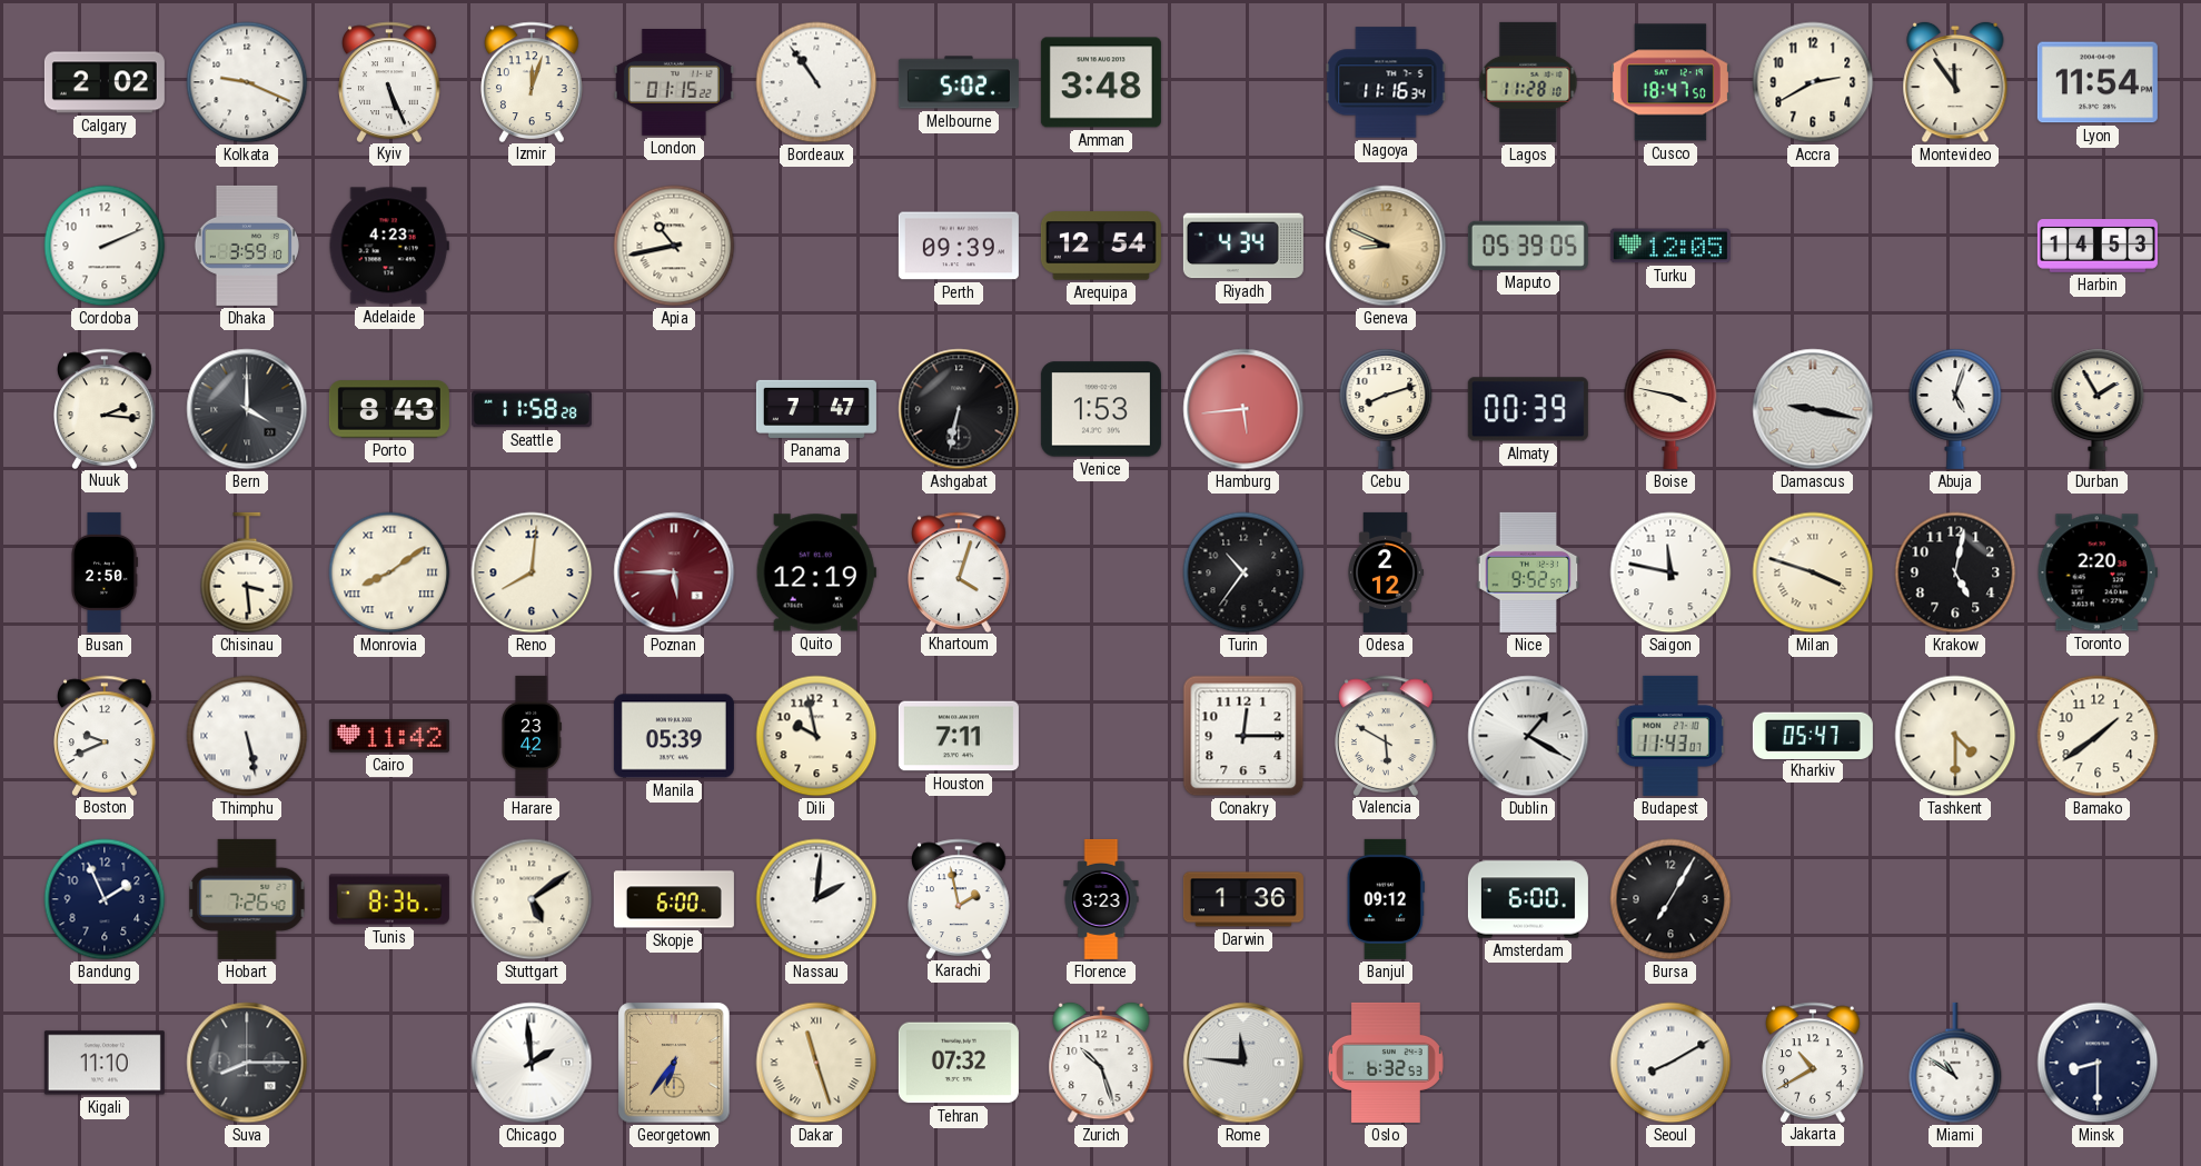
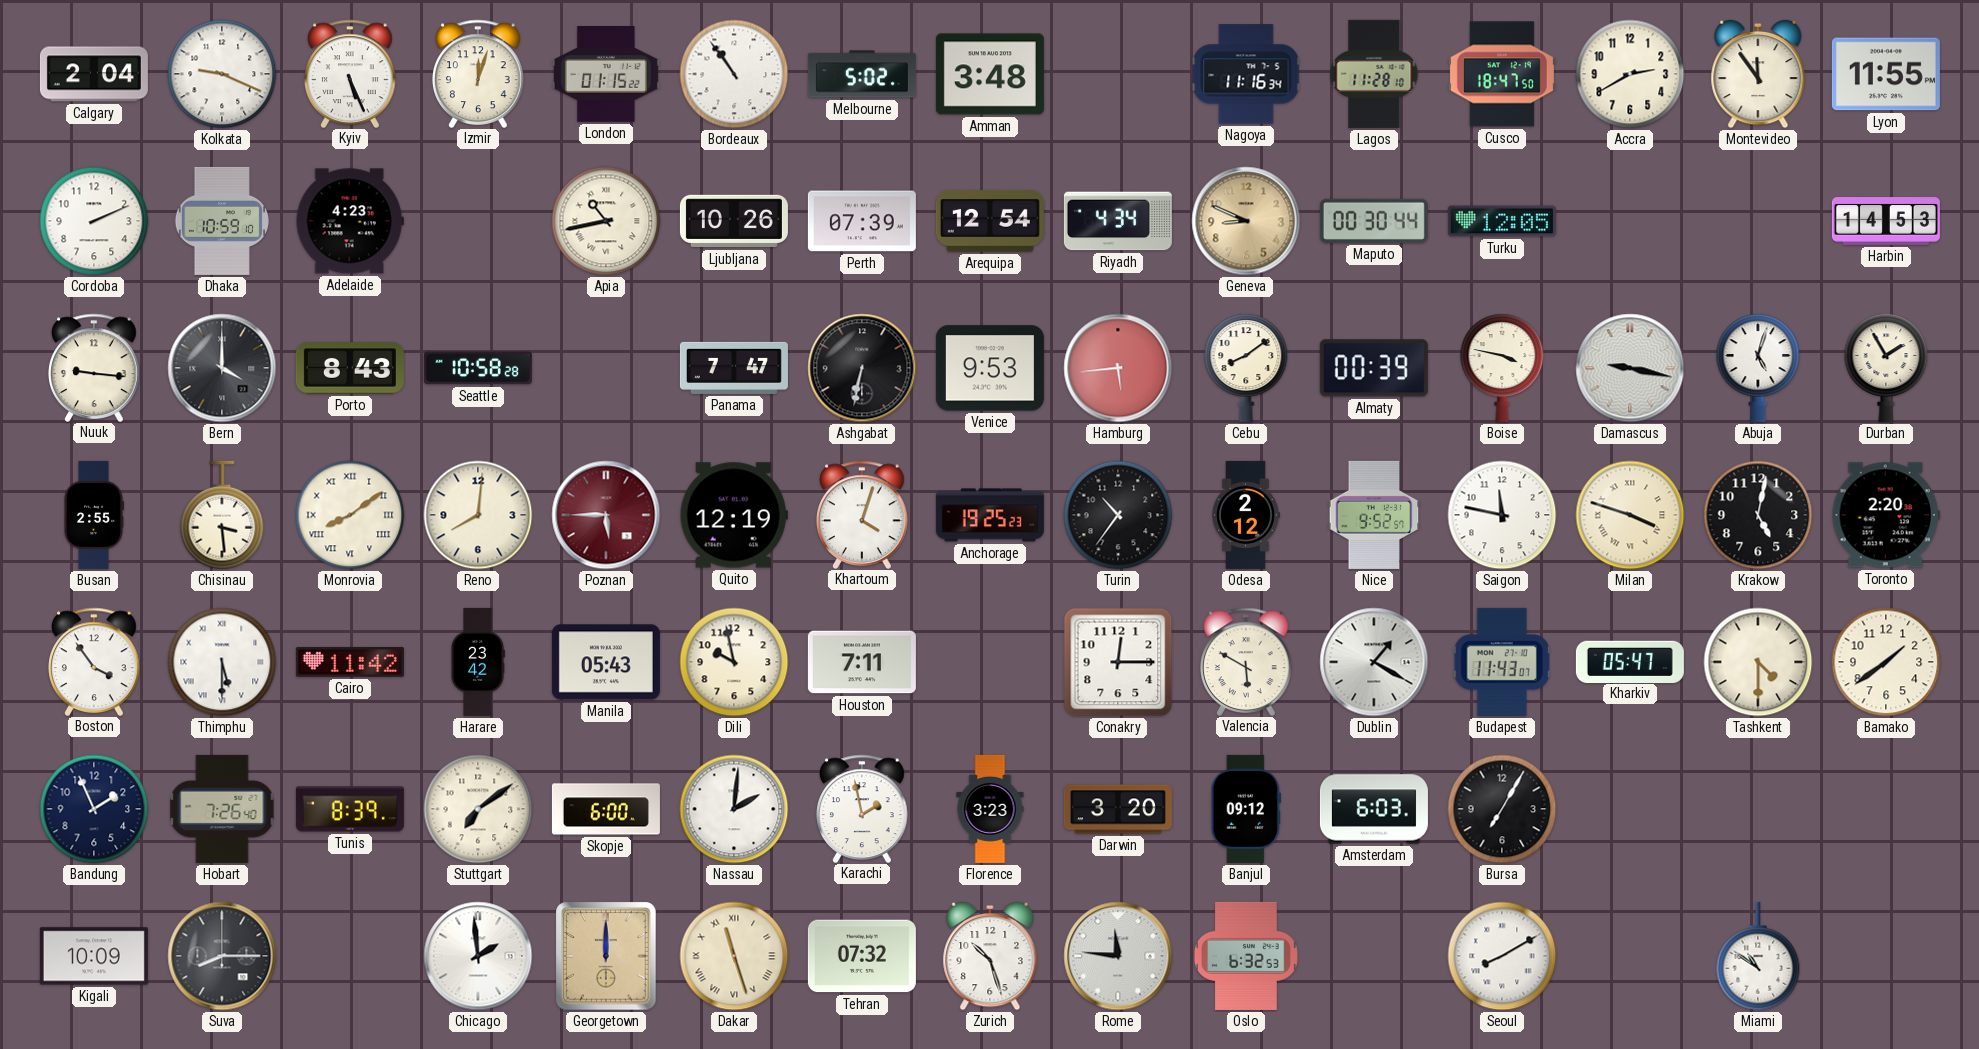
Calgary: 2:02 -> 2:04 (94, 74)
Lyon: 11:54 -> 11:55 (1886, 74)
Dhaka: 3:59 -> 10:59 (222, 221)
Ljubljana: none -> 10:26 (734, 221)
Perth: 09:39 -> 07:39 (862, 221)
Maputo: 05:39 -> 00:30 (1374, 221)
Nuuk: 2:16 -> 9:16 (94, 367)
Seattle: 11:58 -> 10:58 (478, 368)
Venice: 1:53 -> 9:53 (990, 368)
Cebu: 8:12 -> 8:09 (1246, 368)
Busan: 2:50 -> 2:55 (93, 515)
Anchorage: none -> 19:25 (990, 515)
Boston: 9:41 -> 3:54 (94, 661)
Thimphu: 5:28 -> 5:30 (222, 662)
Manila: 05:39 -> 05:43 (606, 662)
Tunis: 8:36 -> 8:39 (350, 809)
Stuttgart: 5:09 -> 7:09 (478, 809)
Darwin: 1:36 -> 3:20 (1118, 809)
Amsterdam: 6:00 -> 6:03 (1374, 809)
Kigali: 11:10 -> 10:09 (94, 956)
Georgetown: 6:36 -> 12:00 (606, 956)
Jakarta: 10:40 -> none (1813, 1062)
Minsk: 8:30 -> none (2098, 1063)
